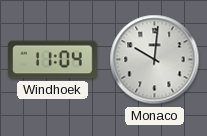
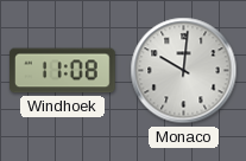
Windhoek: 11:04 -> 11:08 (63, 71)
